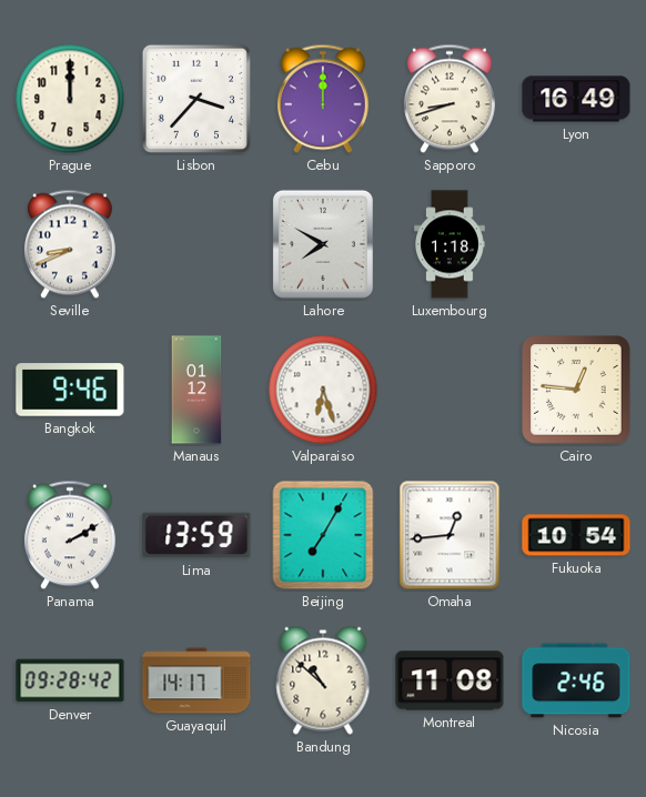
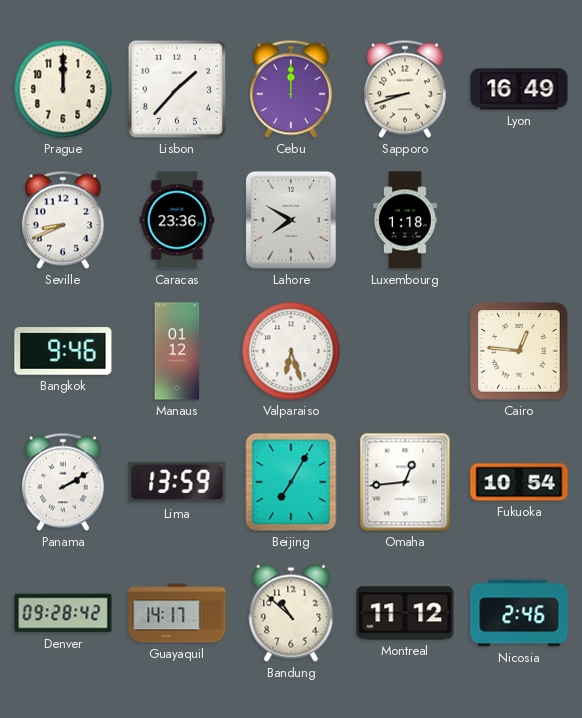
Lisbon: 3:37 -> 1:37 (177, 89)
Caracas: none -> 23:36 (177, 220)
Montreal: 11:08 -> 11:12 (405, 613)
